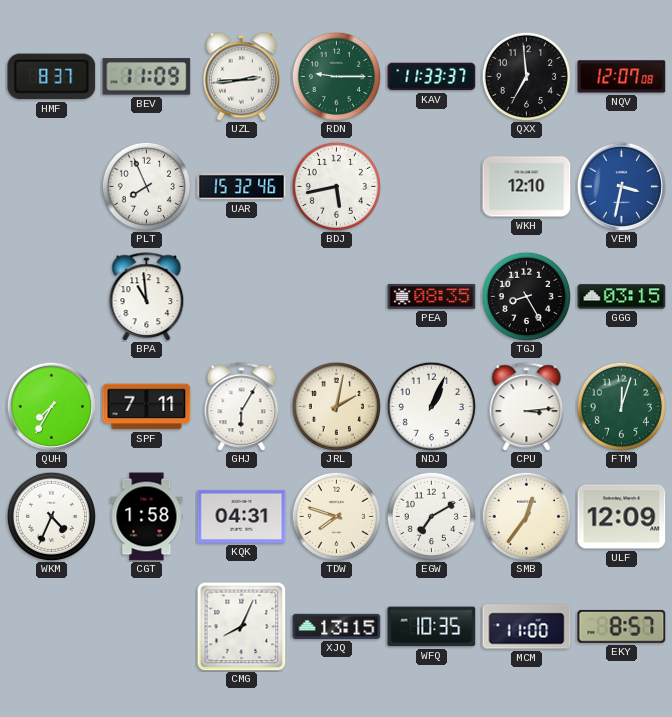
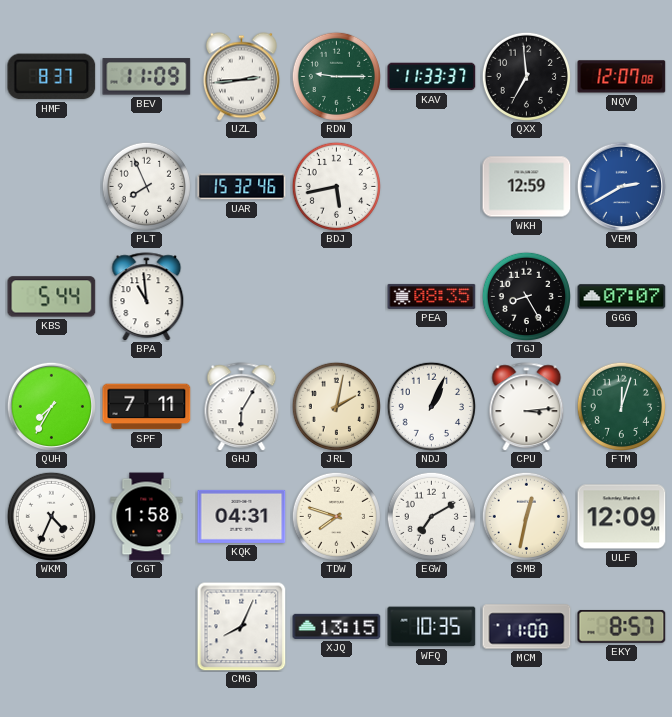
WKH: 12:10 -> 12:59 (527, 187)
VEM: 3:32 -> 2:40 (621, 186)
KBS: none -> 5:44 (52, 297)
GGG: 03:15 -> 07:07 (622, 297)
SMB: 12:36 -> 12:32 (526, 516)
